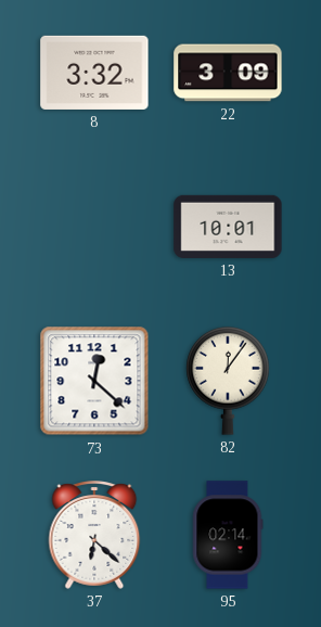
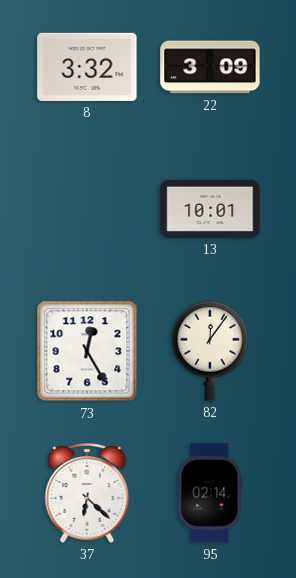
73: 12:22 -> 12:25 (87, 351)
